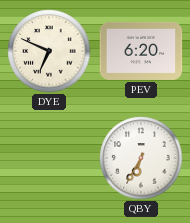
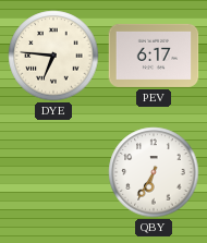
DYE: 6:49 -> 6:46 (53, 56)
PEV: 6:20 -> 6:17 (154, 56)
